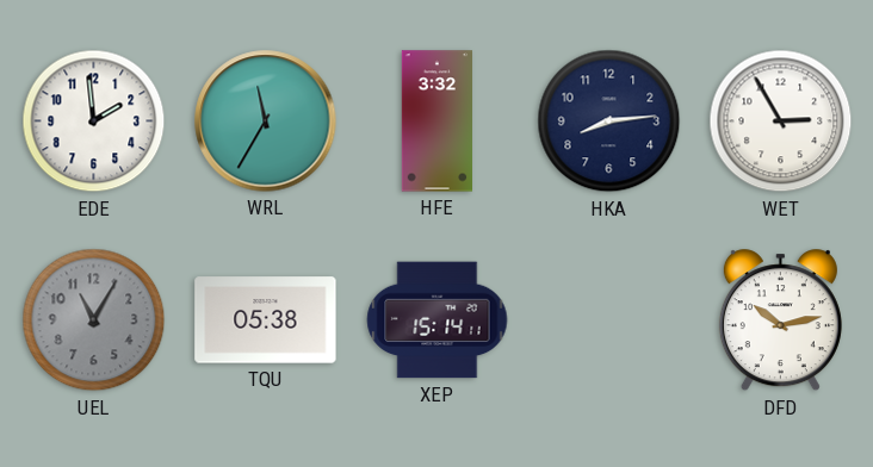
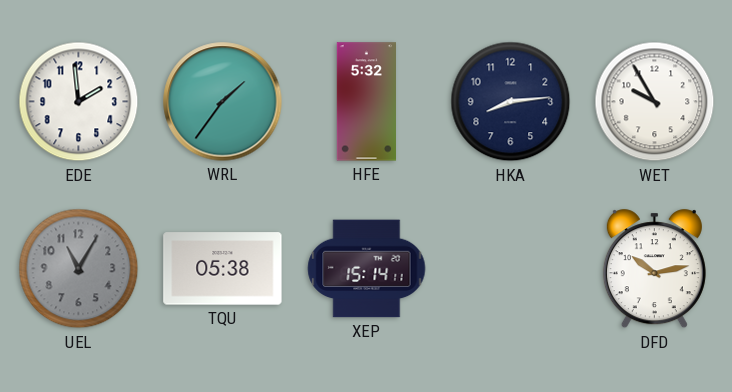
WRL: 11:35 -> 1:36 (223, 102)
HFE: 3:32 -> 5:32 (366, 102)
WET: 2:55 -> 9:55 (655, 102)
